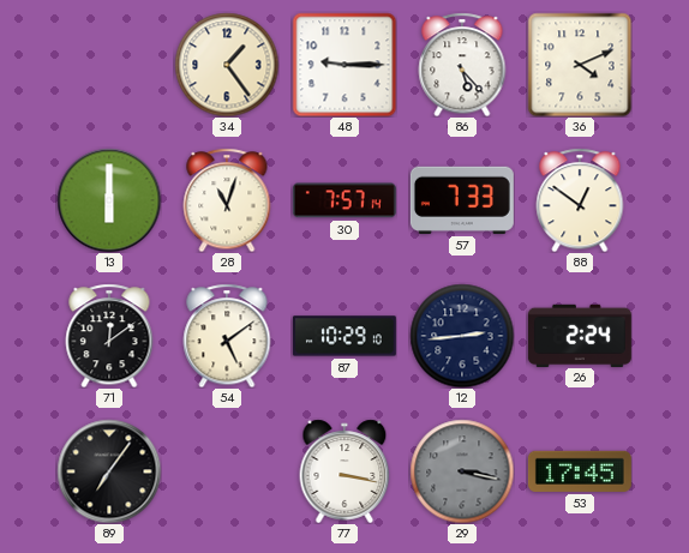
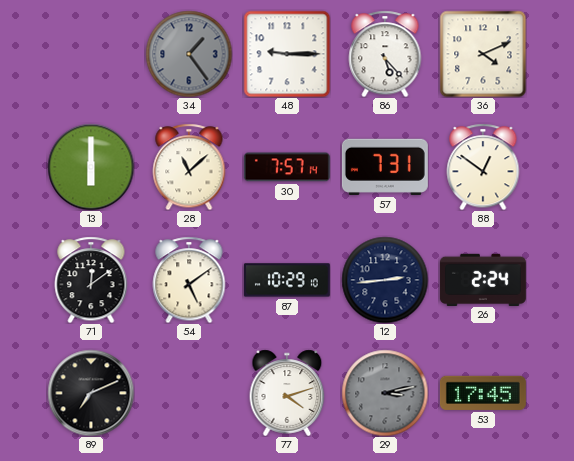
34 dial: cream -> grey (189, 54)
28: 11:03 -> 11:08 (189, 167)
57: 7:33 -> 7:31 (385, 167)
89: 7:06 -> 7:11 (91, 393)
77: 3:17 -> 4:12 (287, 393)
29: 3:17 -> 3:13 (385, 393)
